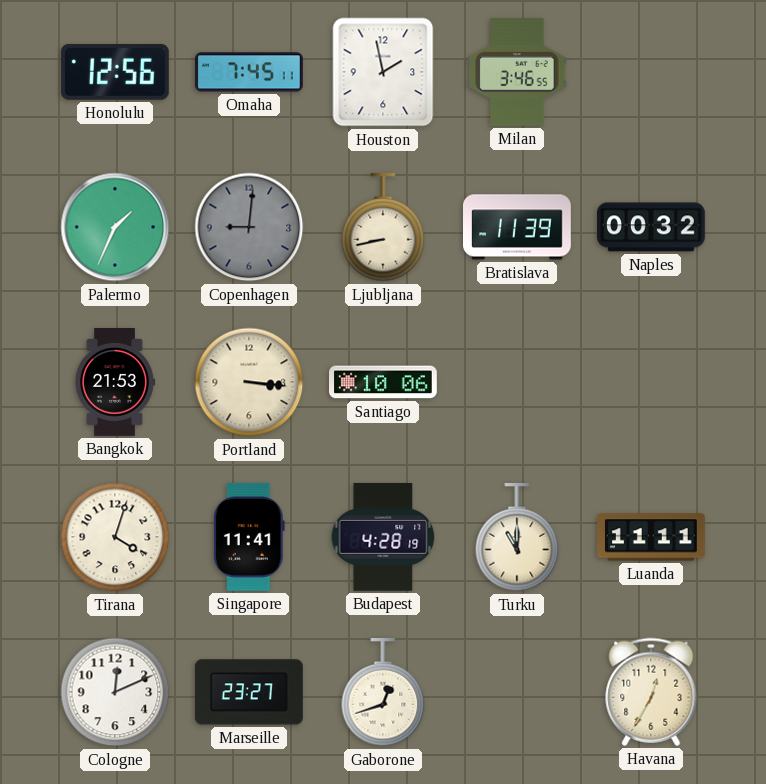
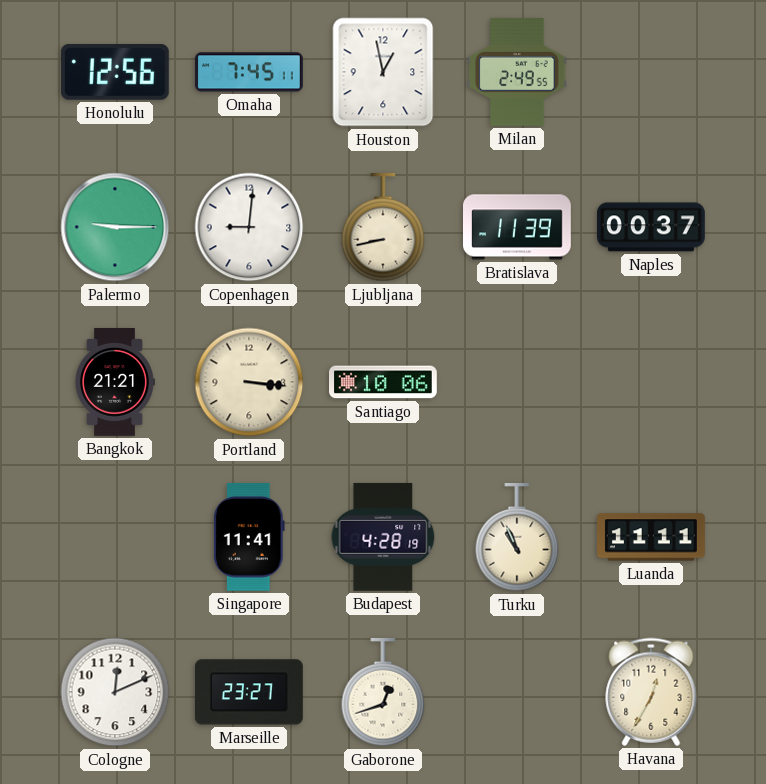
Houston: 1:58 -> 12:58 (383, 72)
Milan: 3:46 -> 2:49 (517, 73)
Palermo: 1:34 -> 9:15 (115, 227)
Copenhagen dial: grey -> white (249, 227)
Naples: 00:32 -> 00:37 (652, 227)
Bangkok: 21:53 -> 21:21 (115, 383)
Tirana: 4:03 -> none (115, 537)
Turku: 11:00 -> 10:56 (517, 538)
